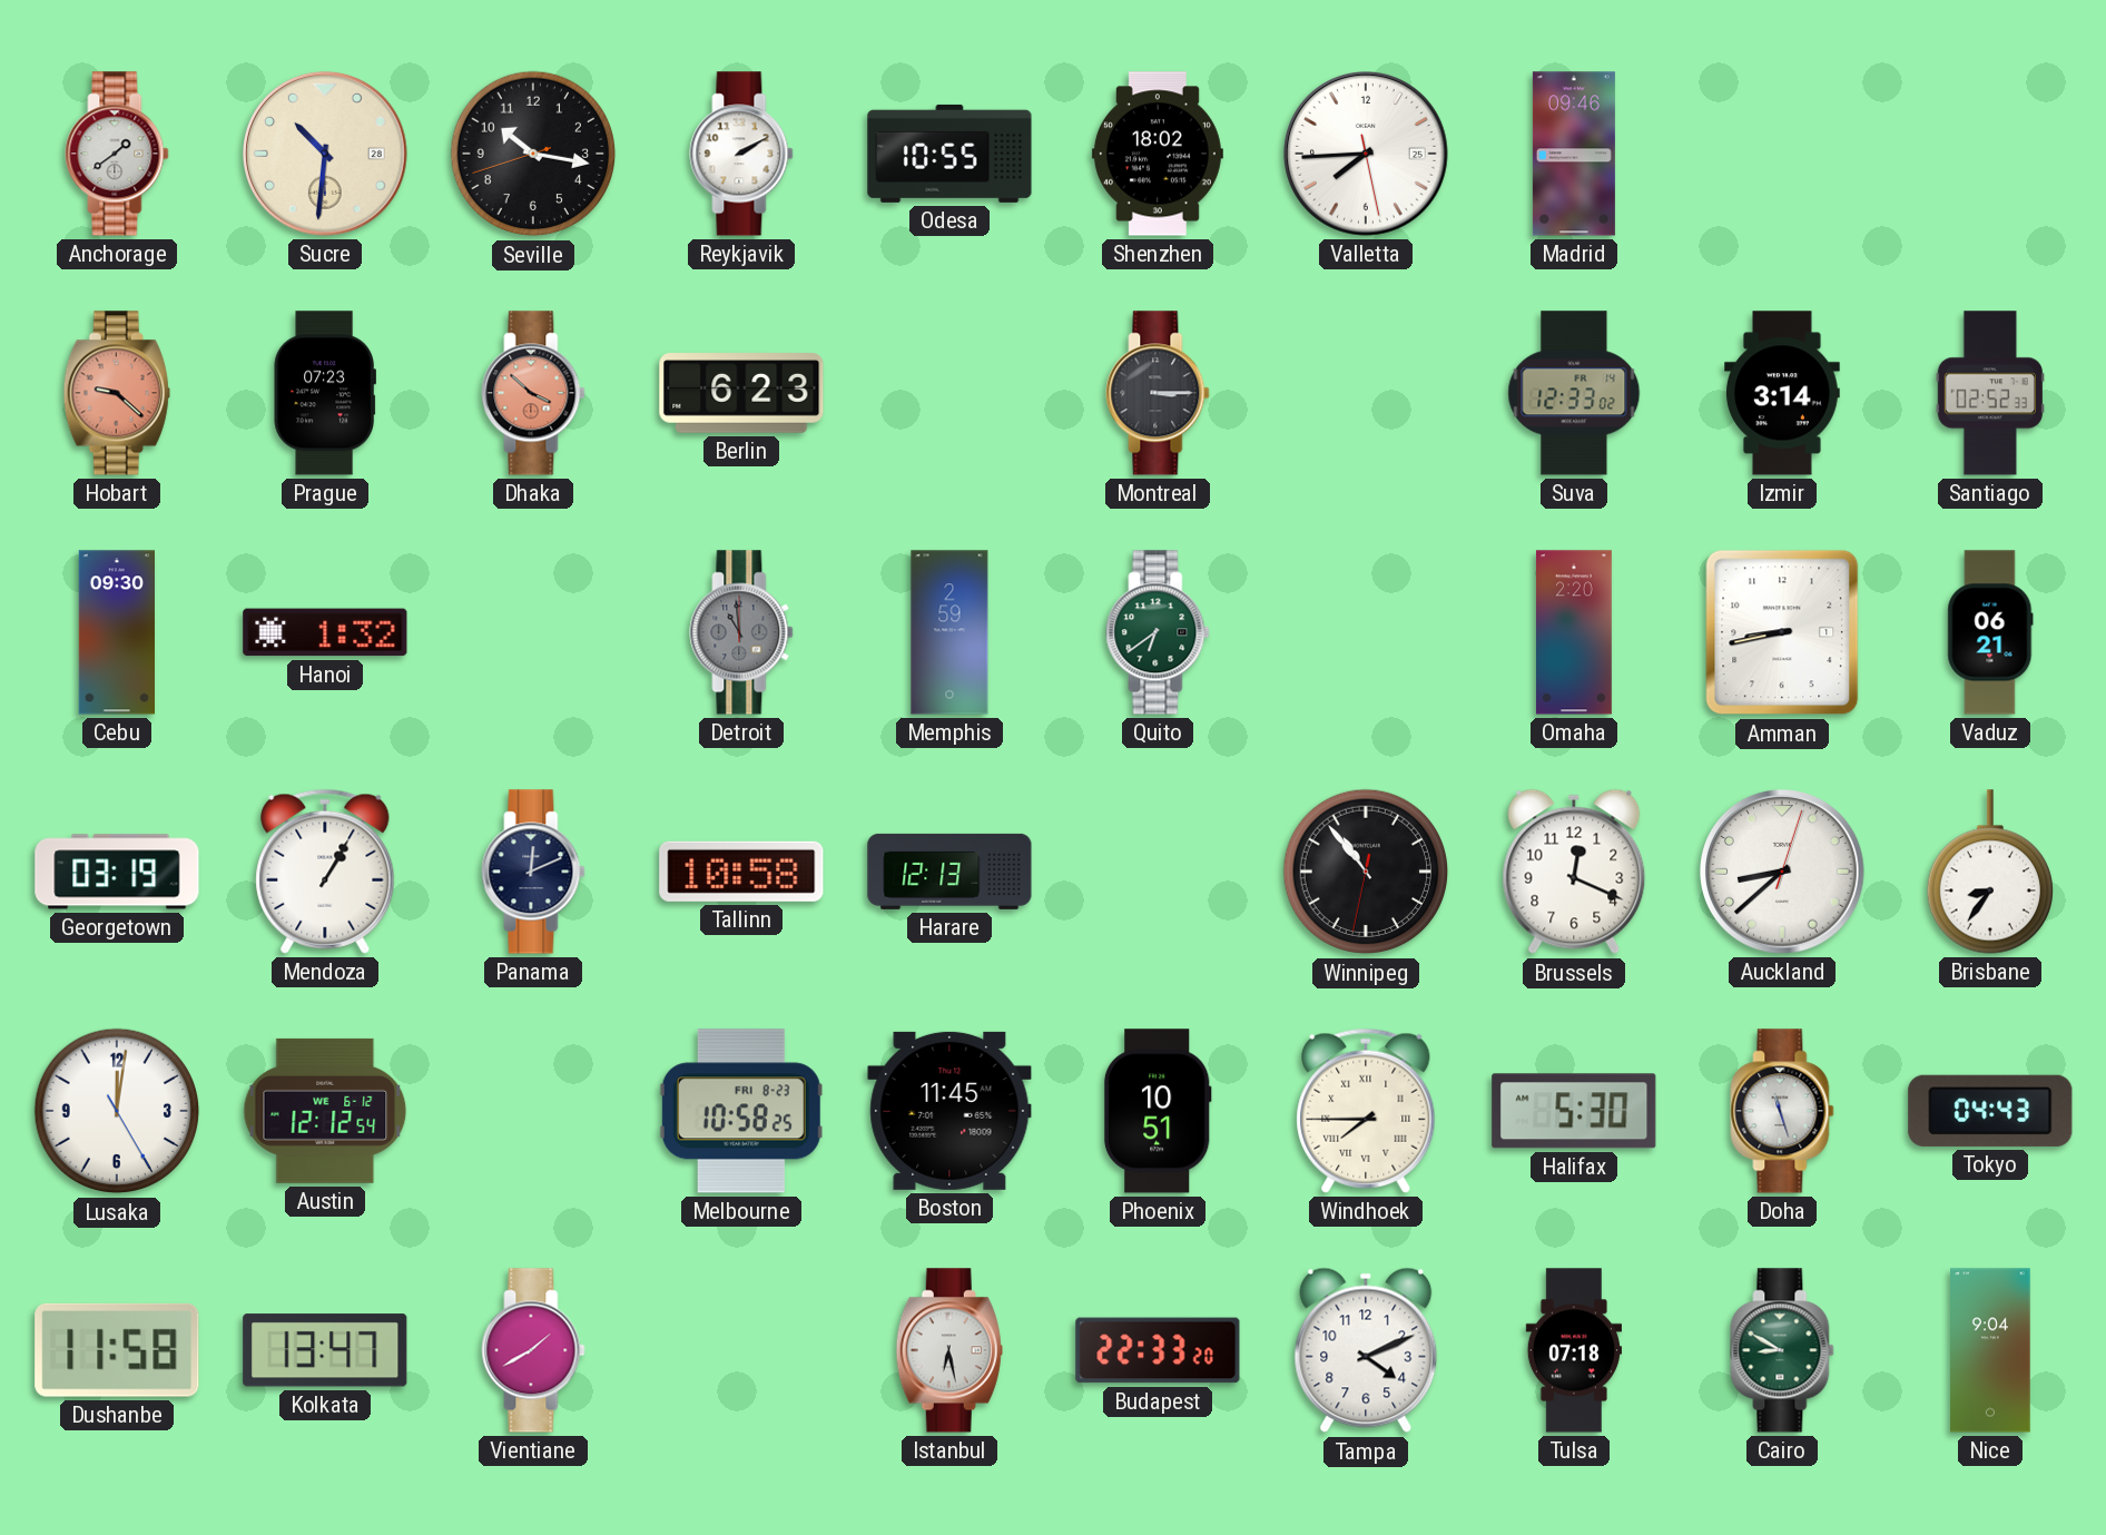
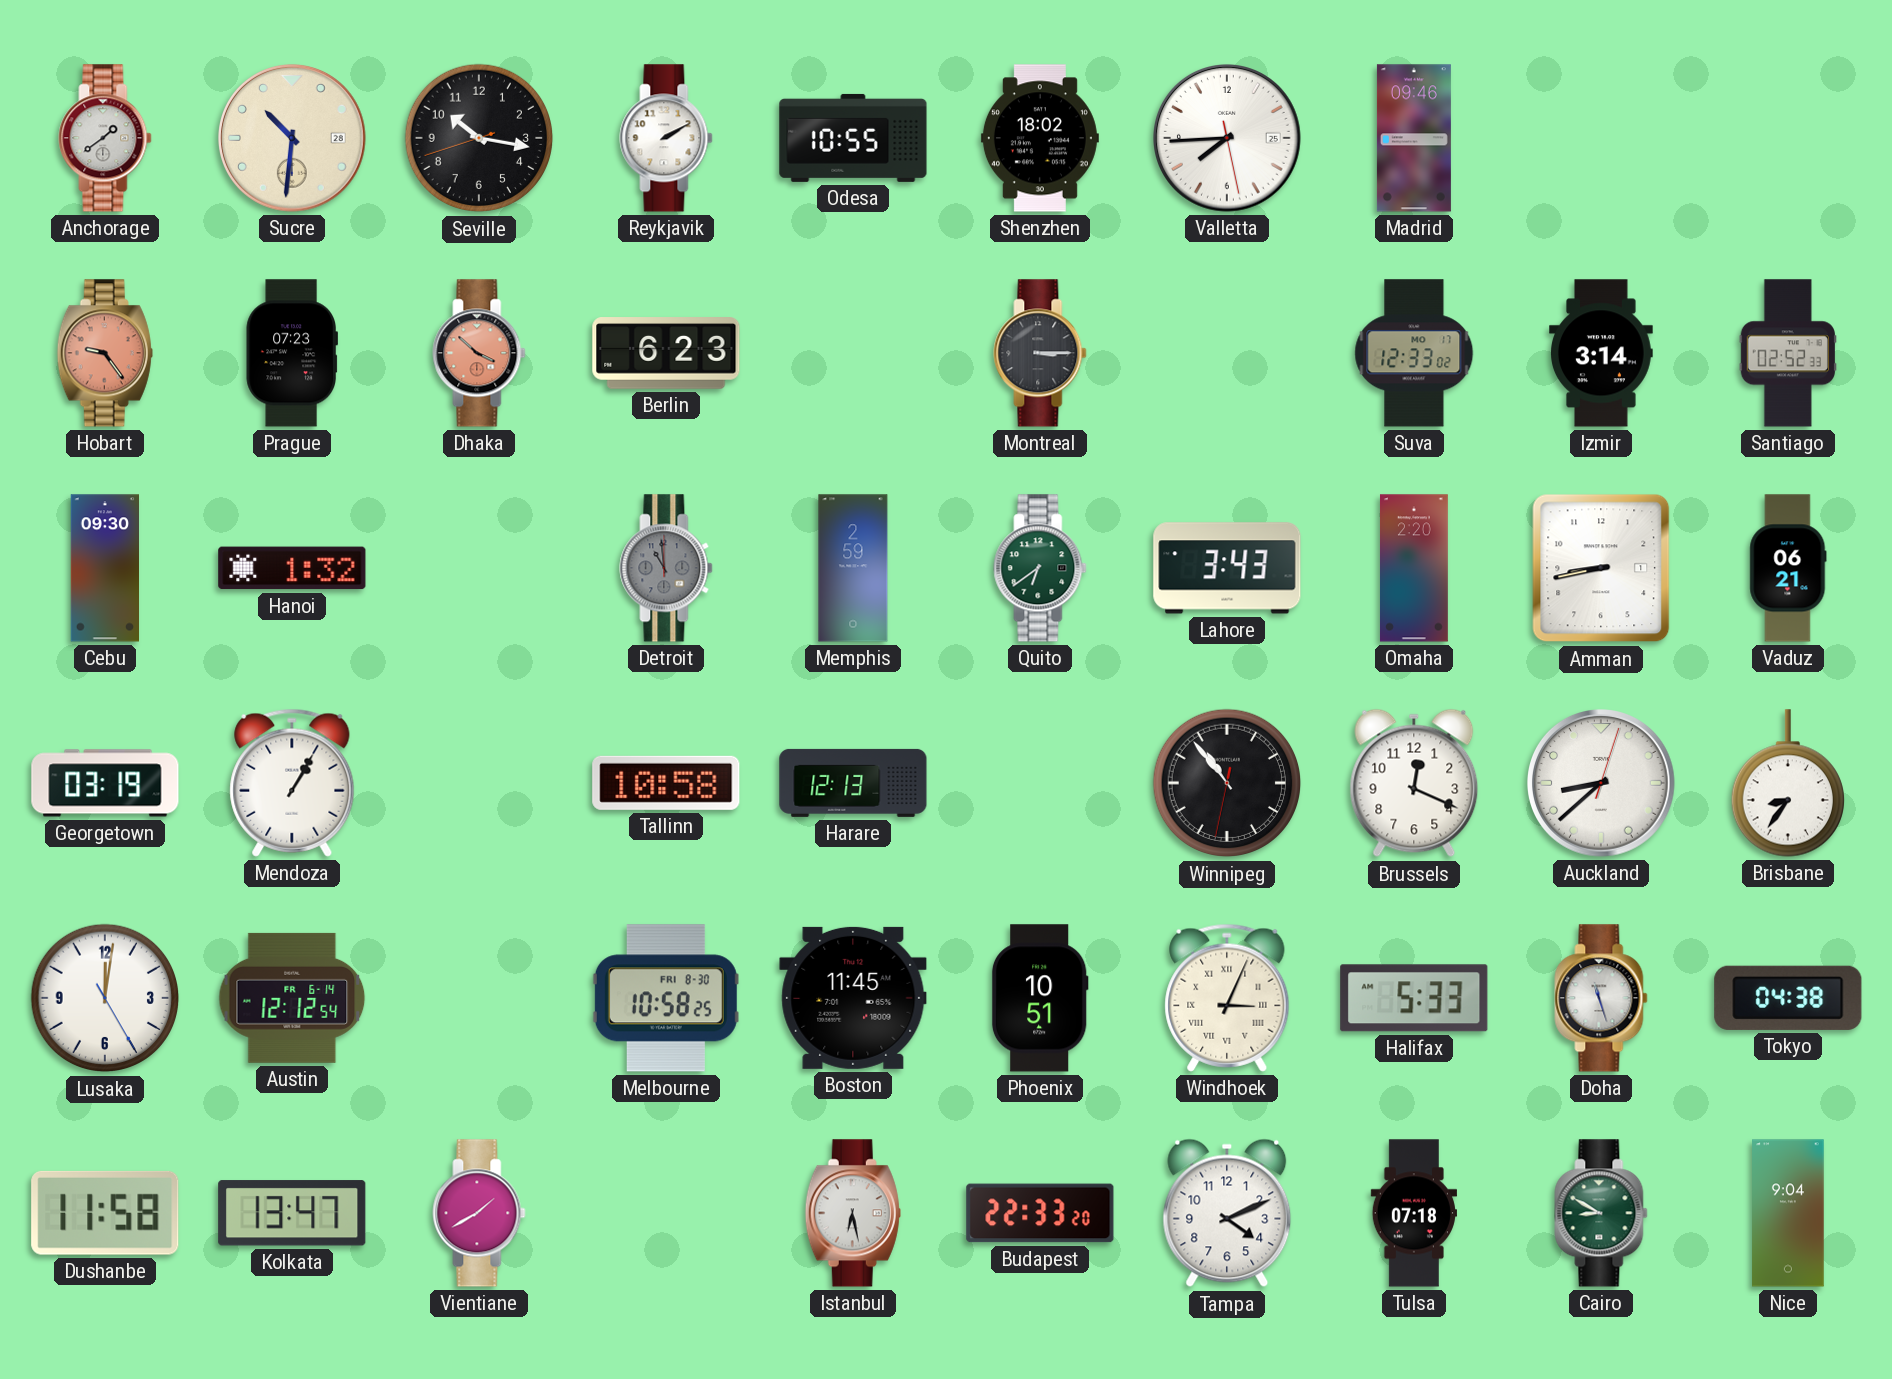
Hobart: 9:22 -> 9:24 (105, 353)
Suva date: FR 14 -> MO 17 (1414, 353)
Lahore: none -> 3:43 (1227, 568)
Panama: 12:11 -> none (533, 872)
Austin date: WE 6-12 -> FR 6-14 (292, 998)
Melbourne date: FRI 8-23 -> FRI 8-30 (666, 998)
Windhoek: 7:45 -> 3:04 (1227, 998)
Halifax: 5:30 -> 5:33 (1414, 998)
Tokyo: 04:43 -> 04:38 (1788, 998)
